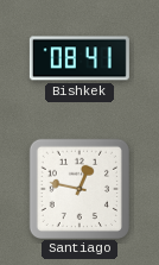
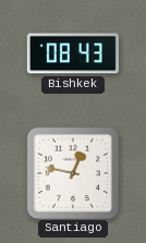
Bishkek: 08:41 -> 08:43 (73, 53)
